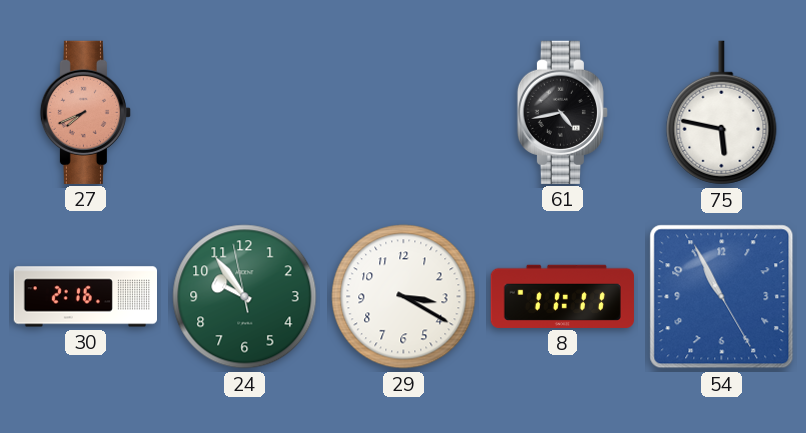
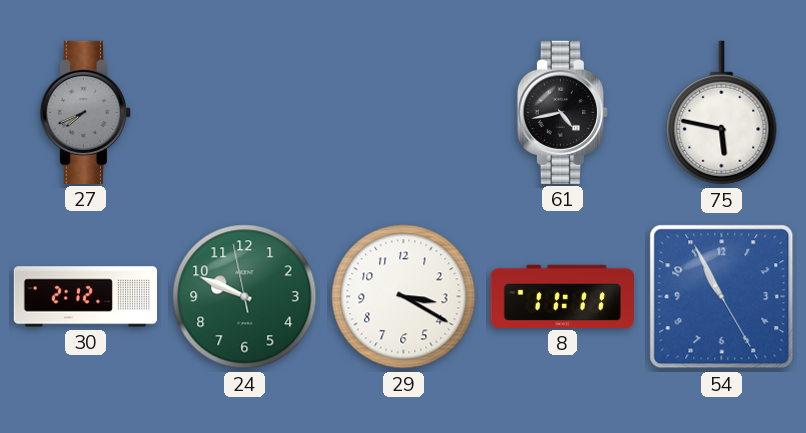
27 dial: salmon -> grey (85, 112)
30: 2:16 -> 2:12 (85, 297)
24: 9:53 -> 9:48 (245, 297)
